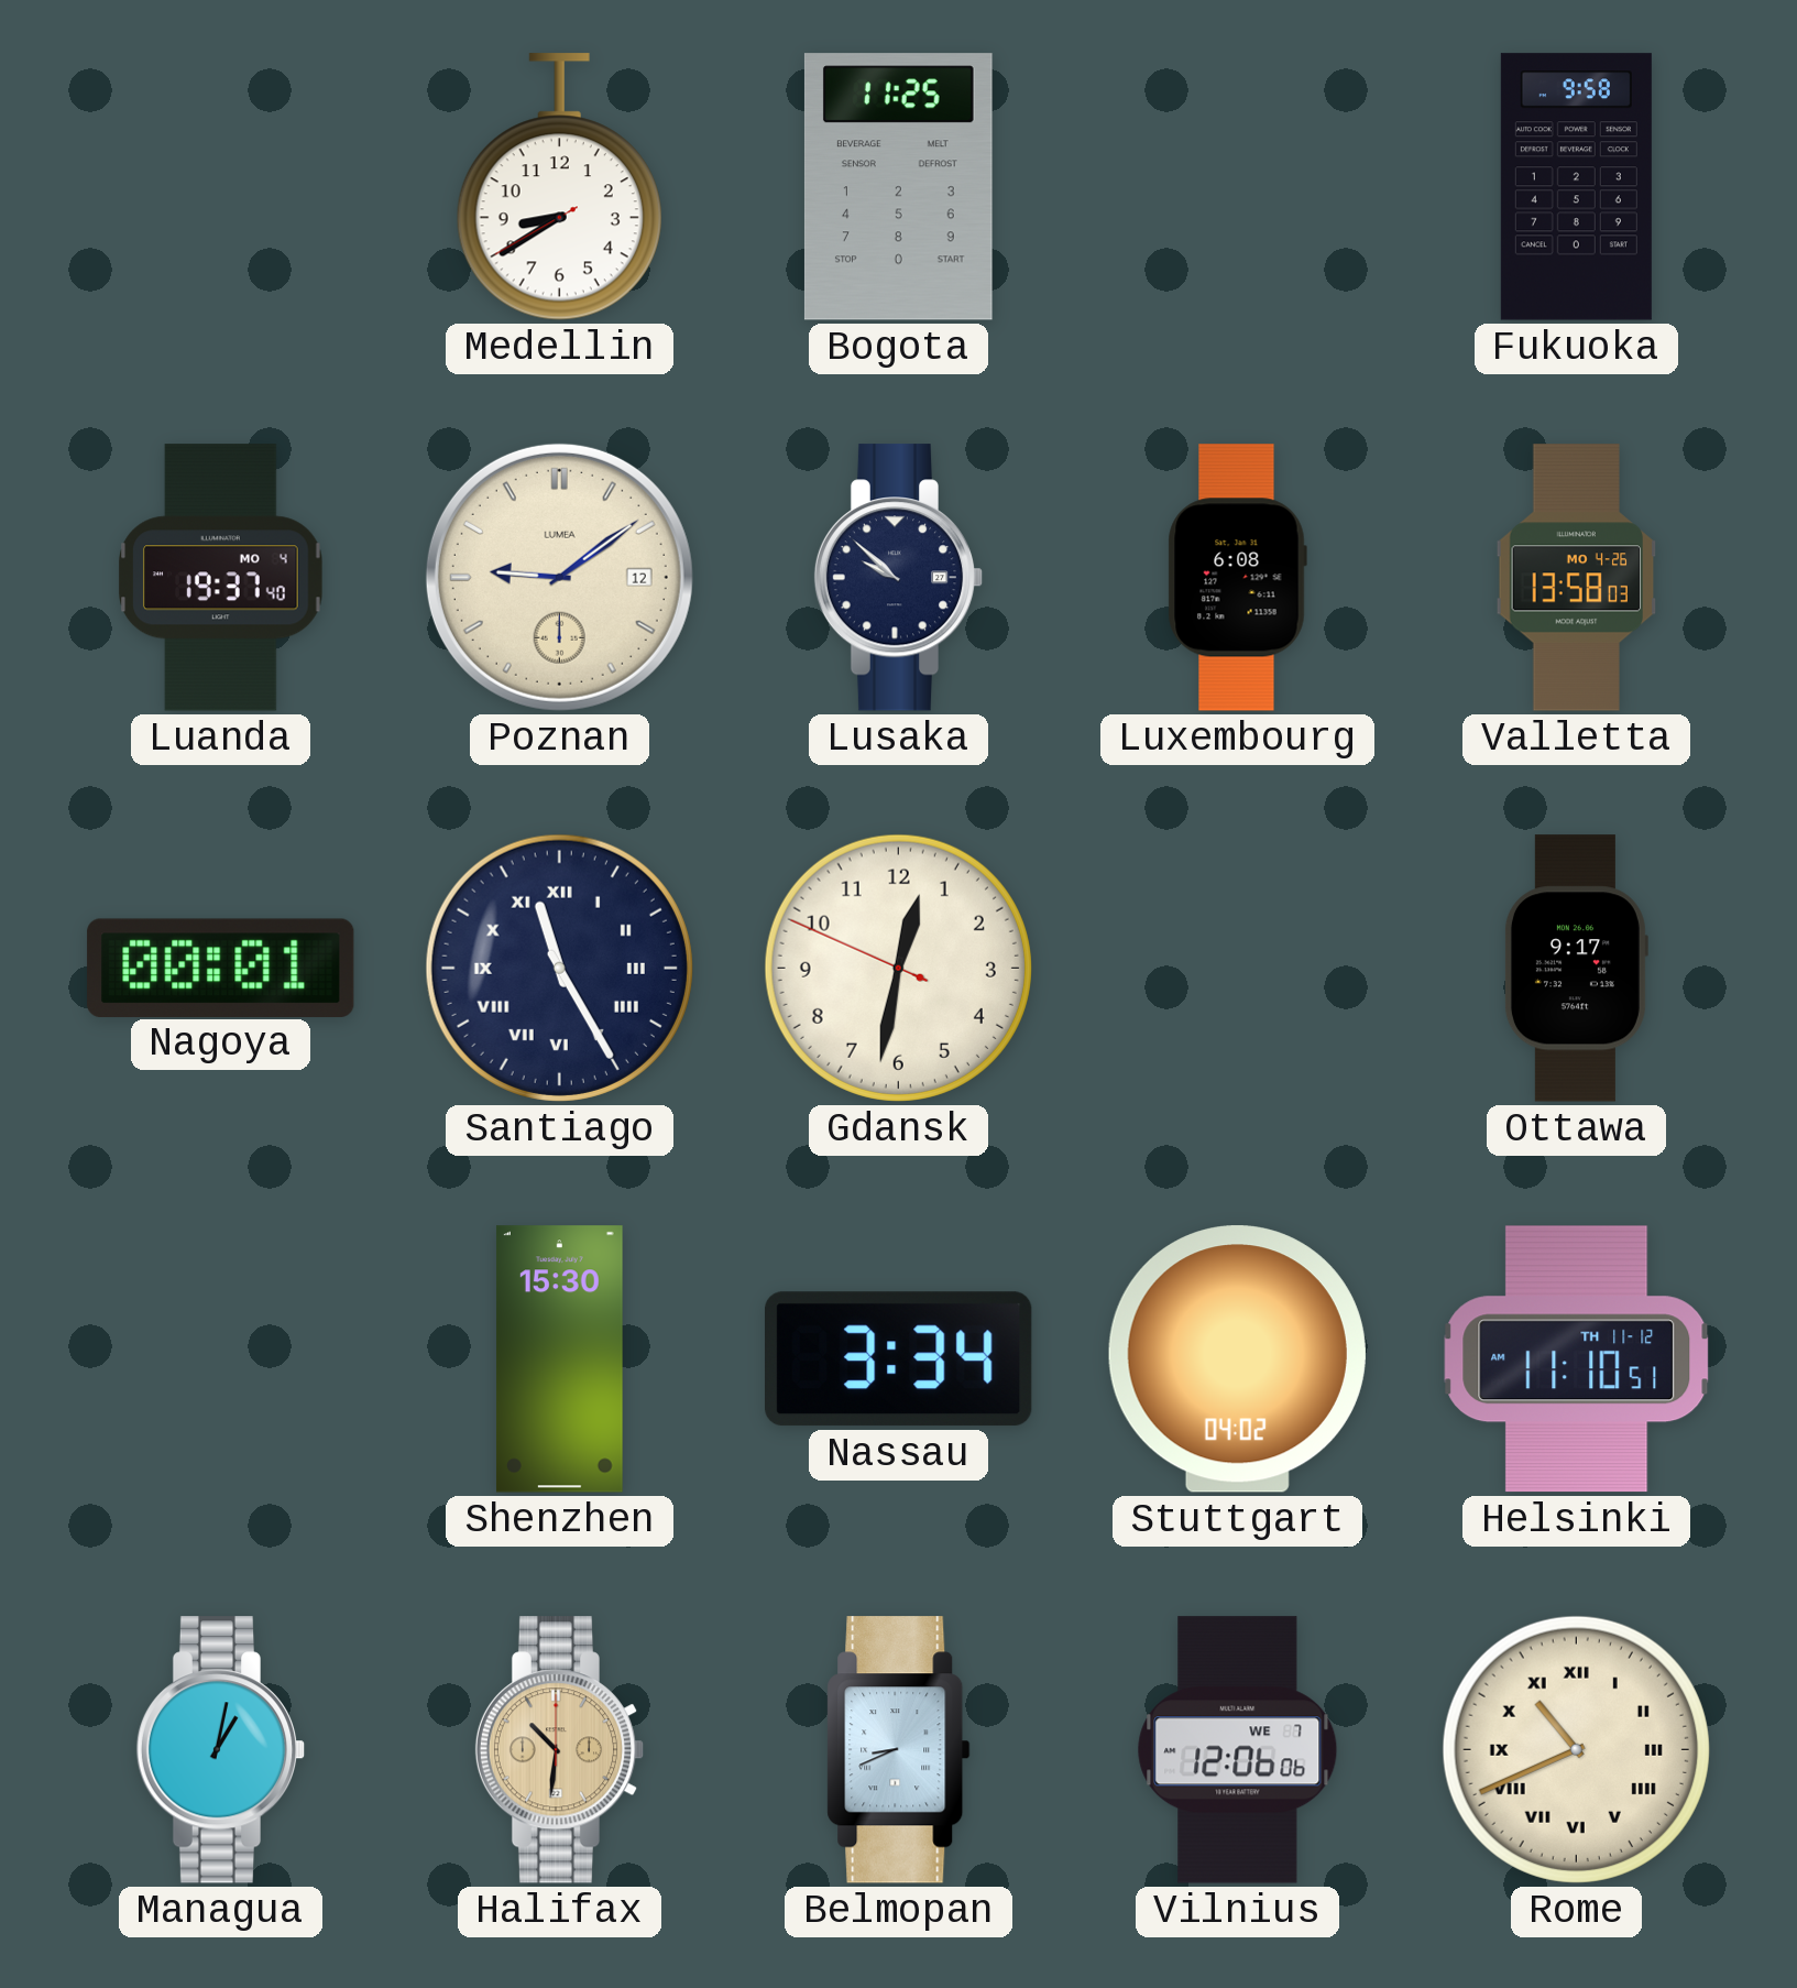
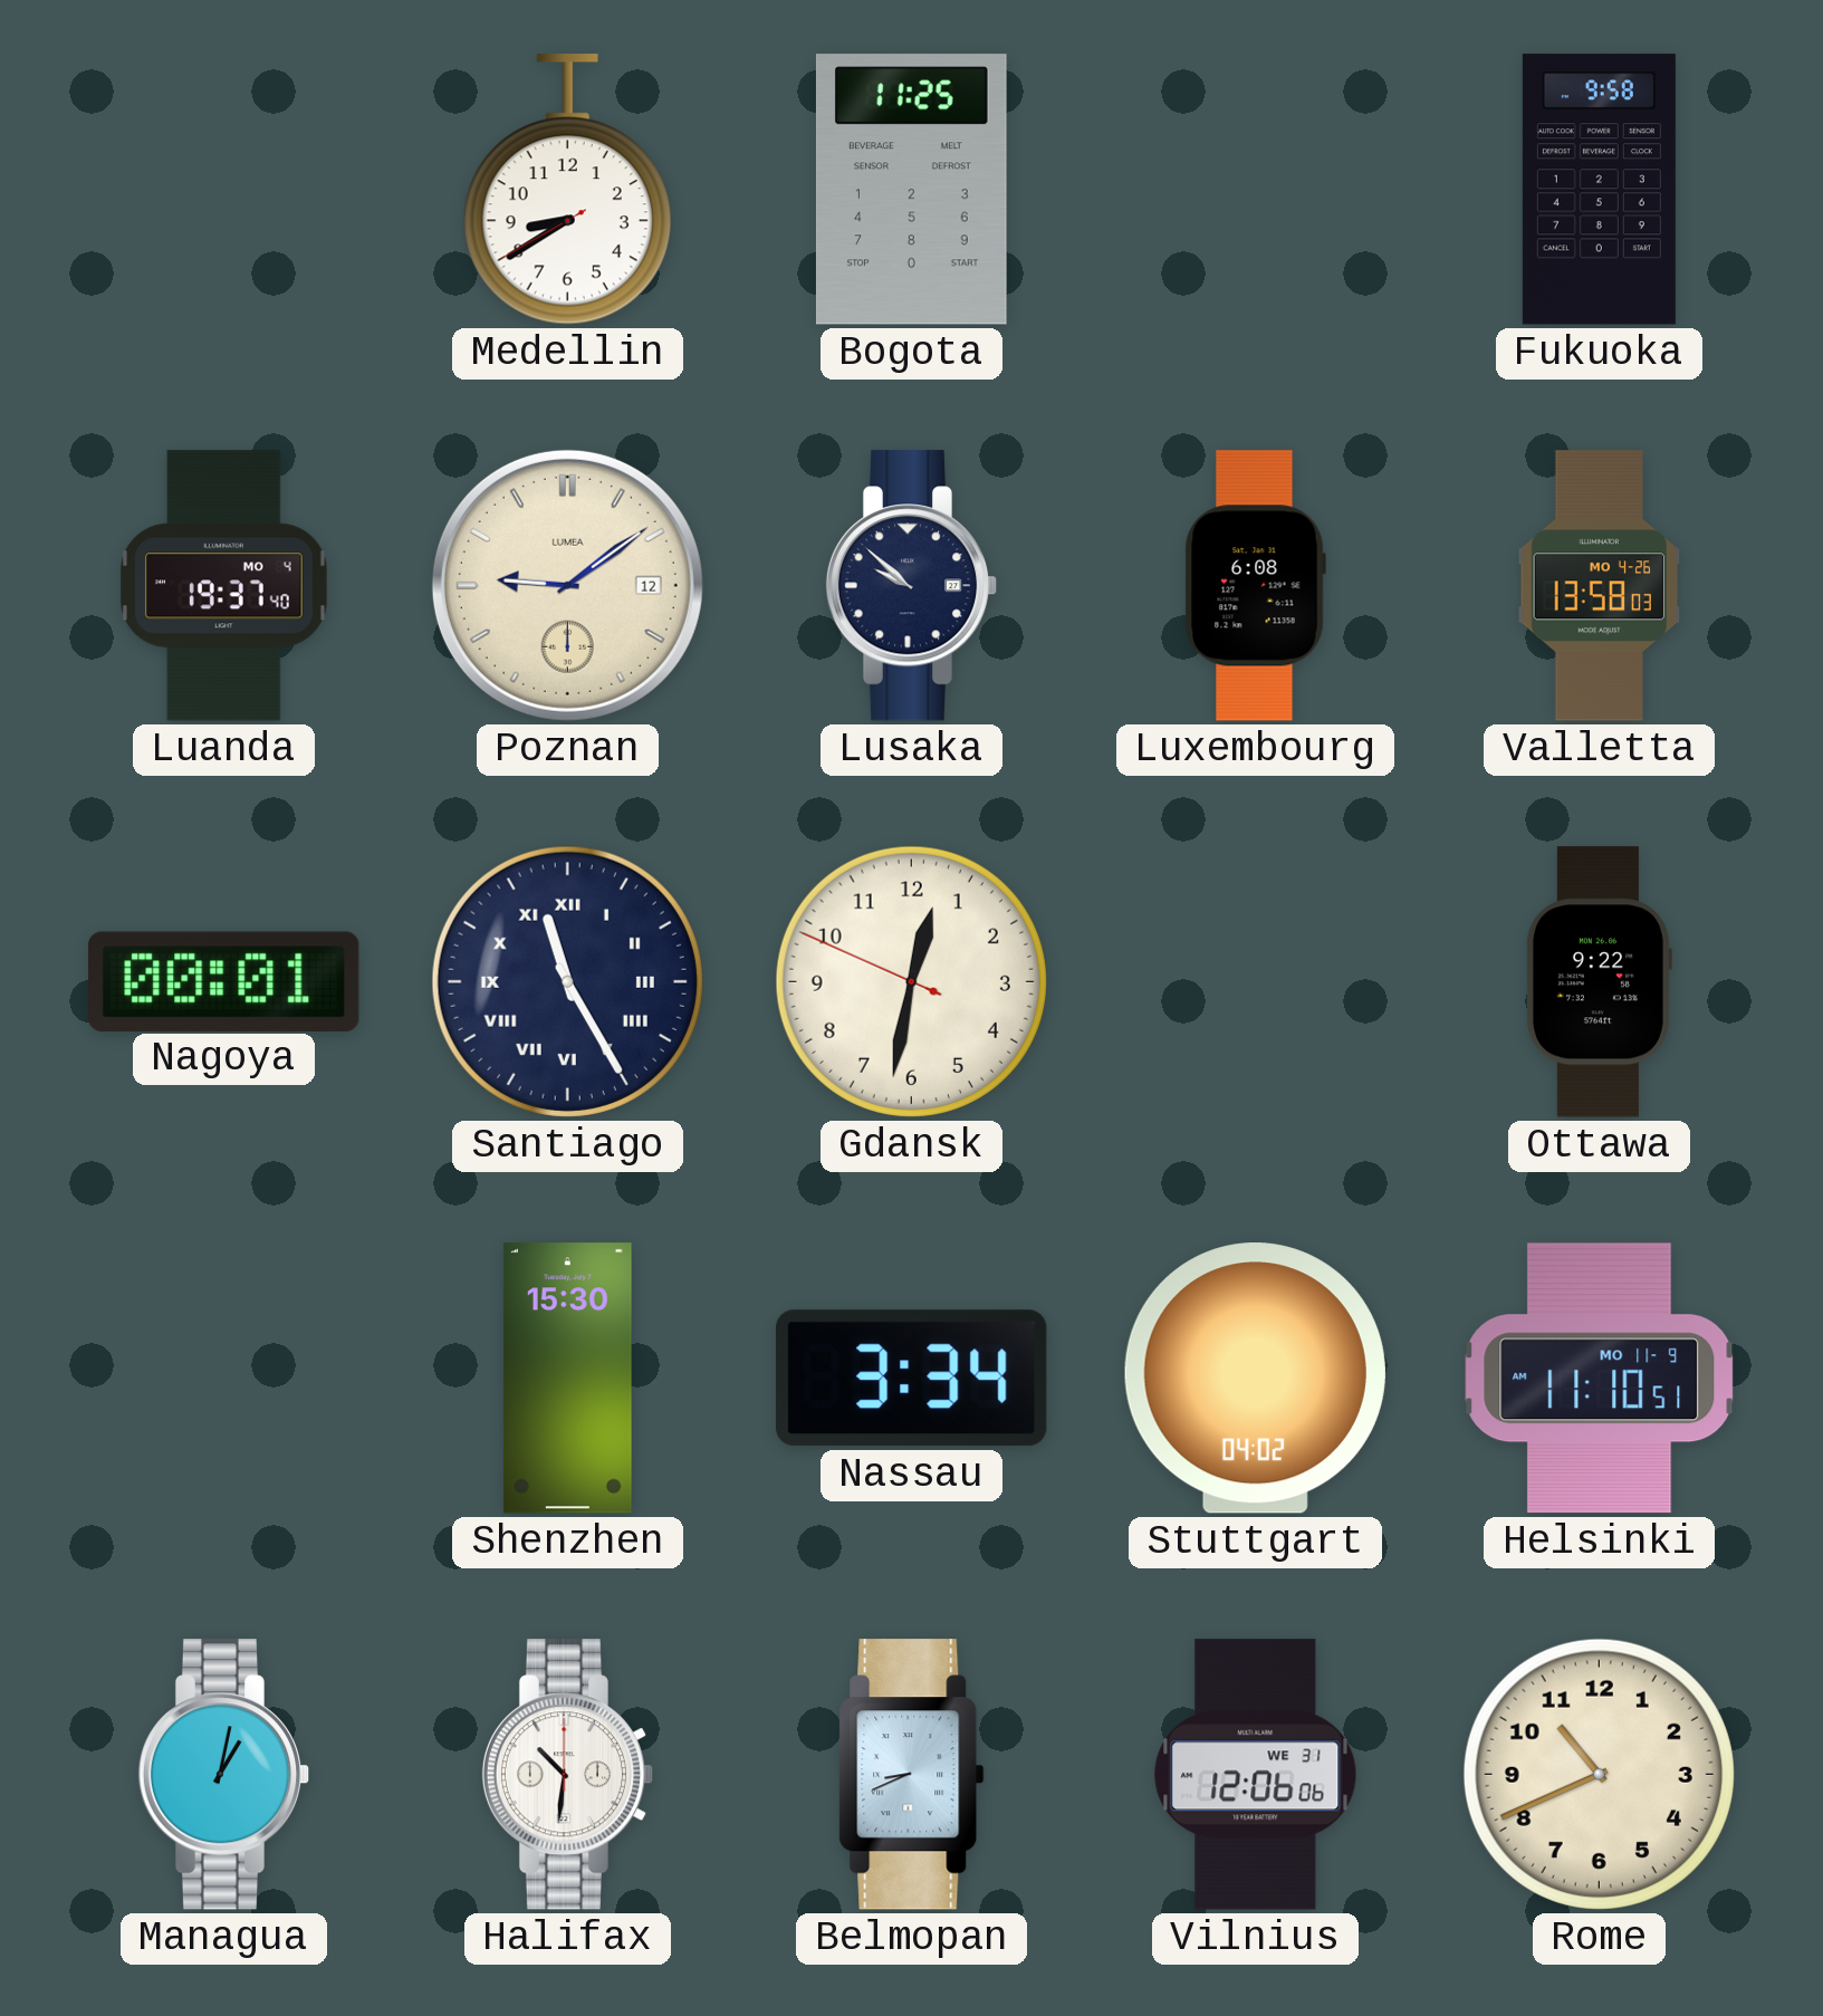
Ottawa: 9:17 -> 9:22 (1599, 982)
Helsinki date: TH 11-12 -> MO 11-9 (1600, 1379)
Halifax dial: champagne -> white (568, 1775)
Vilnius date: WE 7 -> WE 31 (1256, 1775)
Rome numerals: Roman -> Arabic (1599, 1774)
